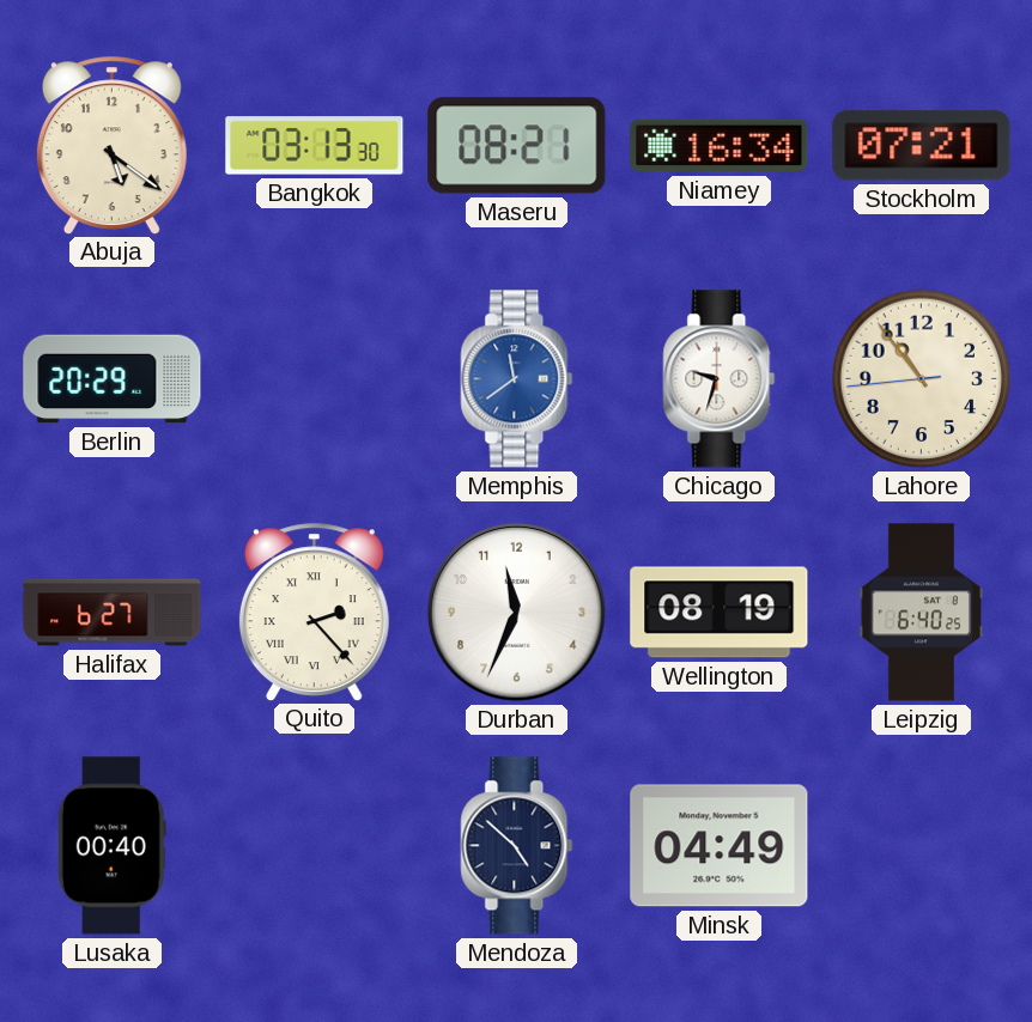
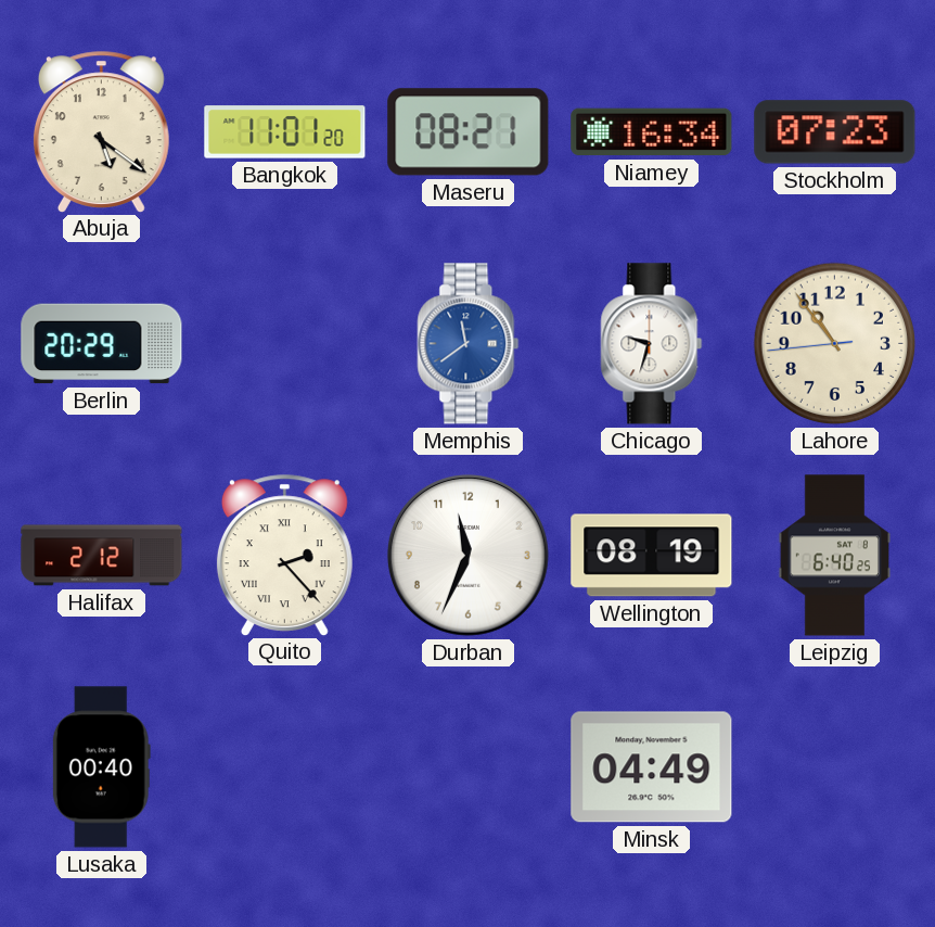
Bangkok: 03:13 -> 11:01 (285, 132)
Stockholm: 07:21 -> 07:23 (835, 132)
Halifax: 6:27 -> 2:12 (102, 556)
Mendoza: 4:52 -> none (517, 846)
